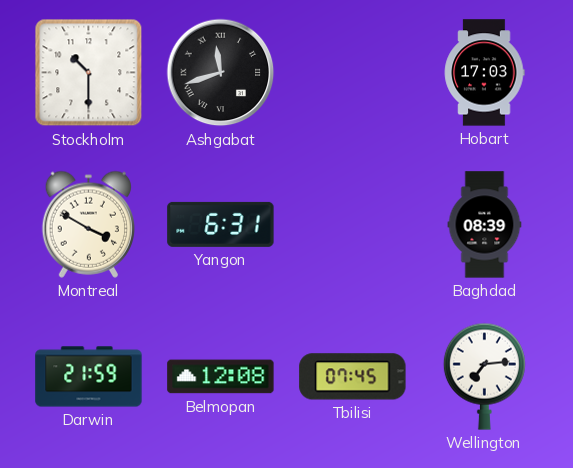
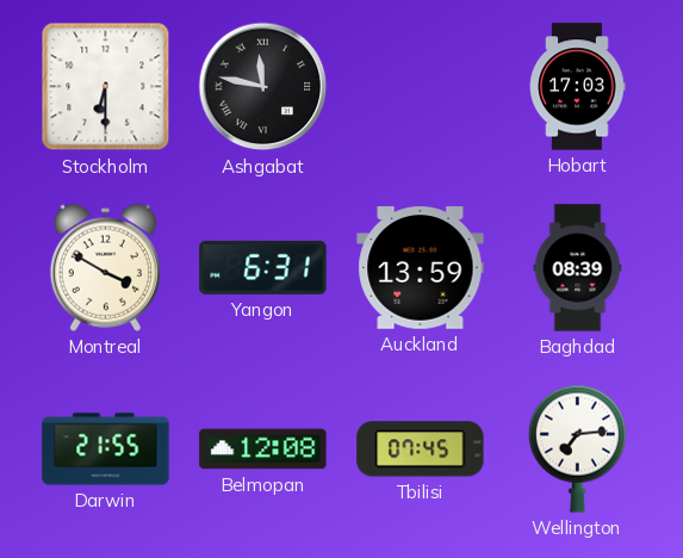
Stockholm: 10:30 -> 6:30 (106, 87)
Ashgabat: 11:42 -> 11:47 (263, 87)
Auckland: none -> 13:59 (421, 268)
Darwin: 21:59 -> 21:55 (106, 449)
